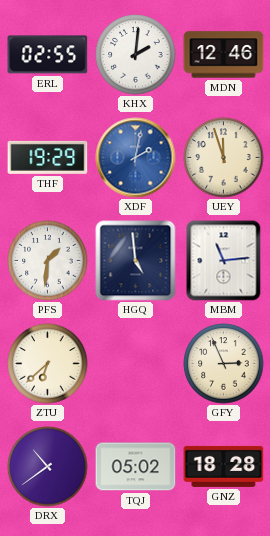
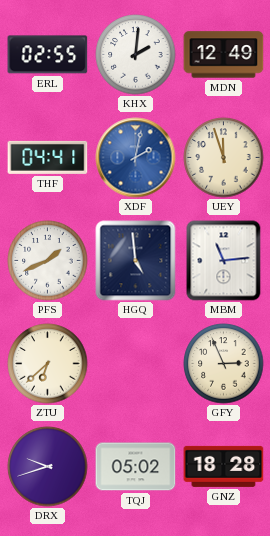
MDN: 12:46 -> 12:49 (224, 55)
THF: 19:29 -> 04:41 (48, 157)
PFS: 1:31 -> 1:41 (48, 261)
DRX: 10:39 -> 9:42 (48, 467)
